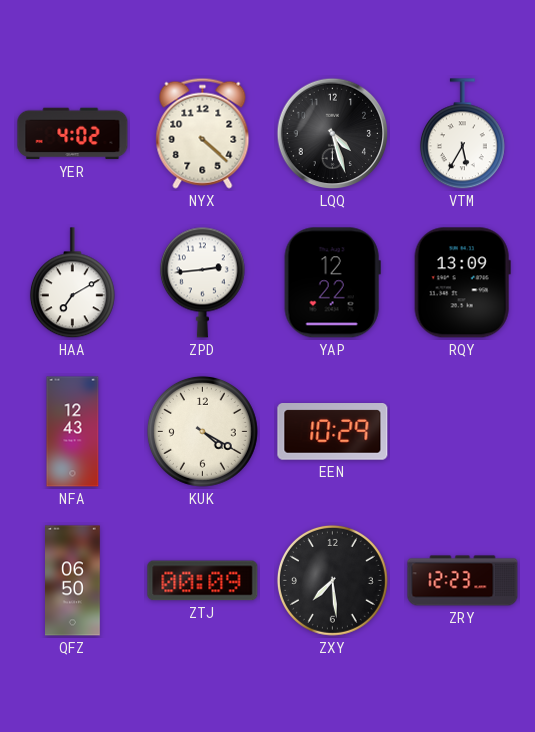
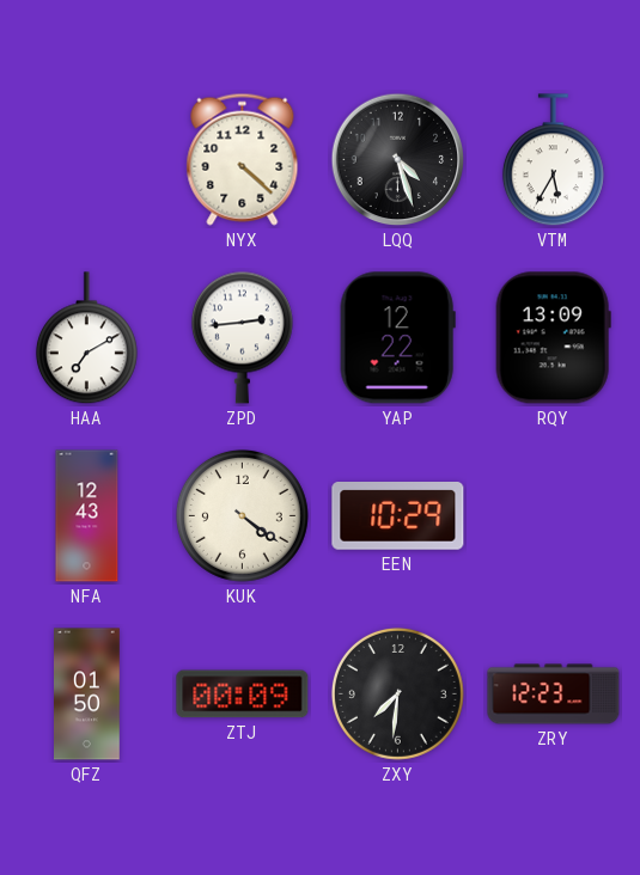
YER: 4:02 -> none (73, 134)
KUK: 4:20 -> 4:21 (242, 515)
QFZ: 06:50 -> 01:50 (87, 695)
ZXY: 7:29 -> 7:31 (397, 693)
